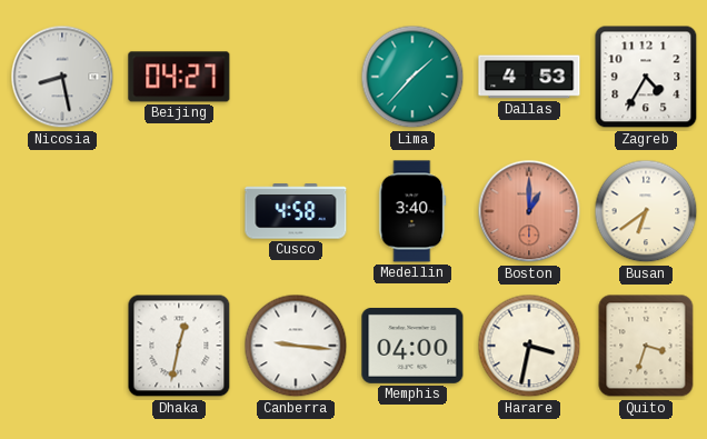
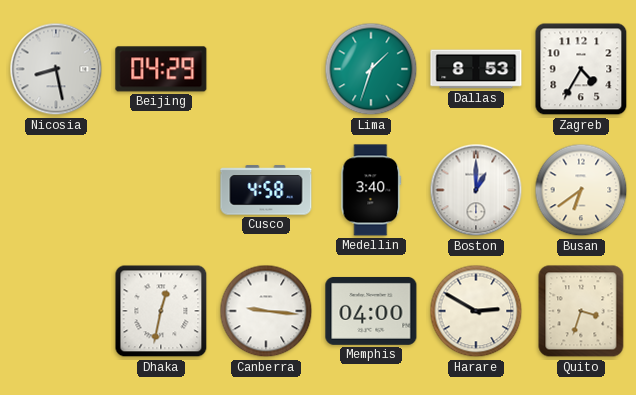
Beijing: 04:27 -> 04:29 (161, 69)
Lima: 1:37 -> 1:33 (371, 69)
Dallas: 4:53 -> 8:53 (476, 69)
Boston dial: salmon -> white (476, 190)
Harare: 3:32 -> 2:50 (476, 311)
